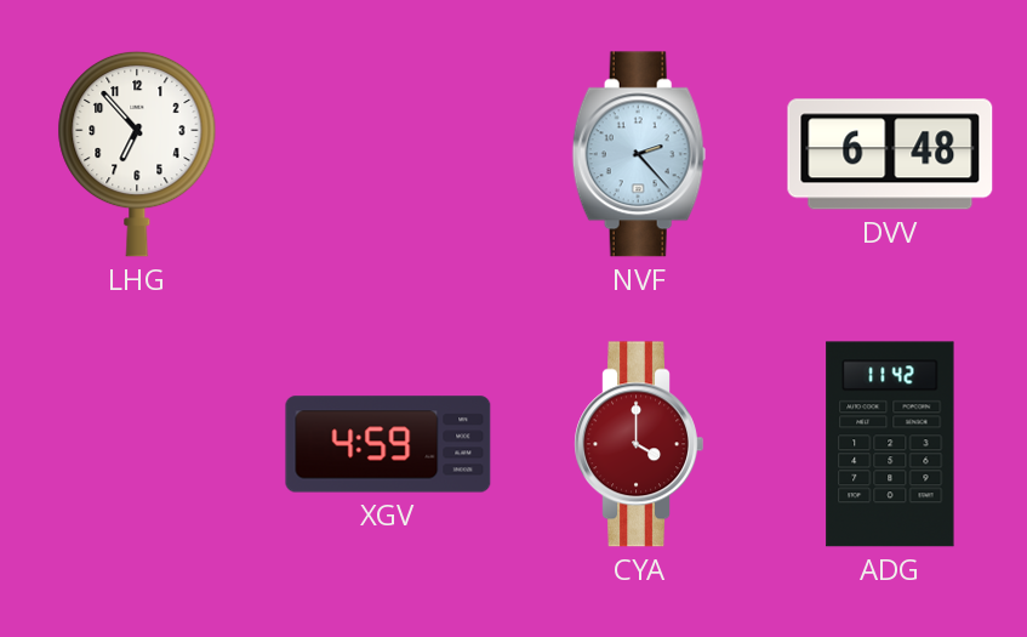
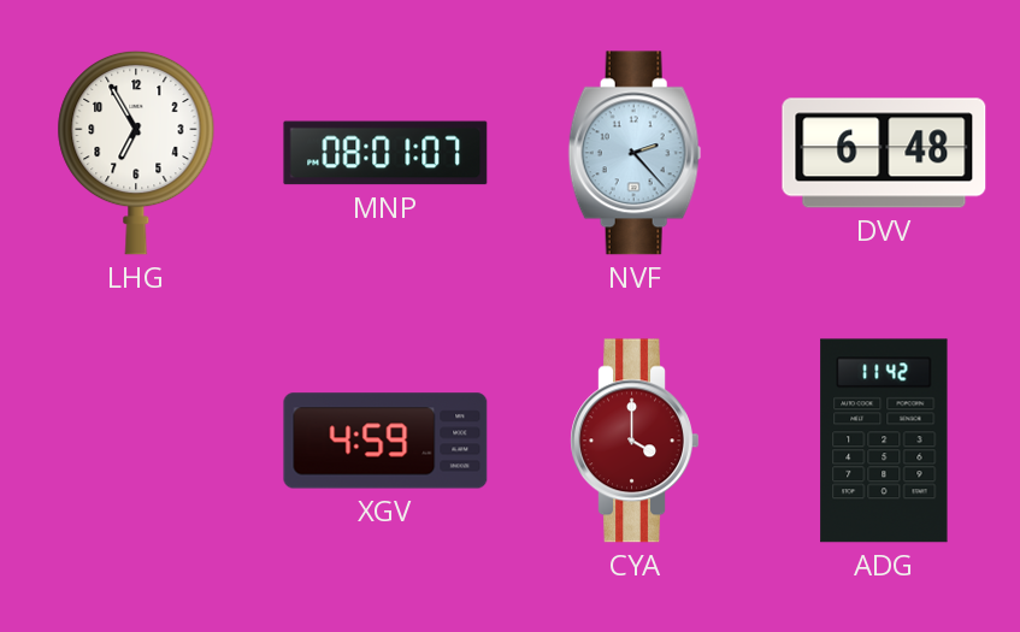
LHG: 6:53 -> 6:55 (136, 153)
MNP: none -> 08:01 (385, 153)
